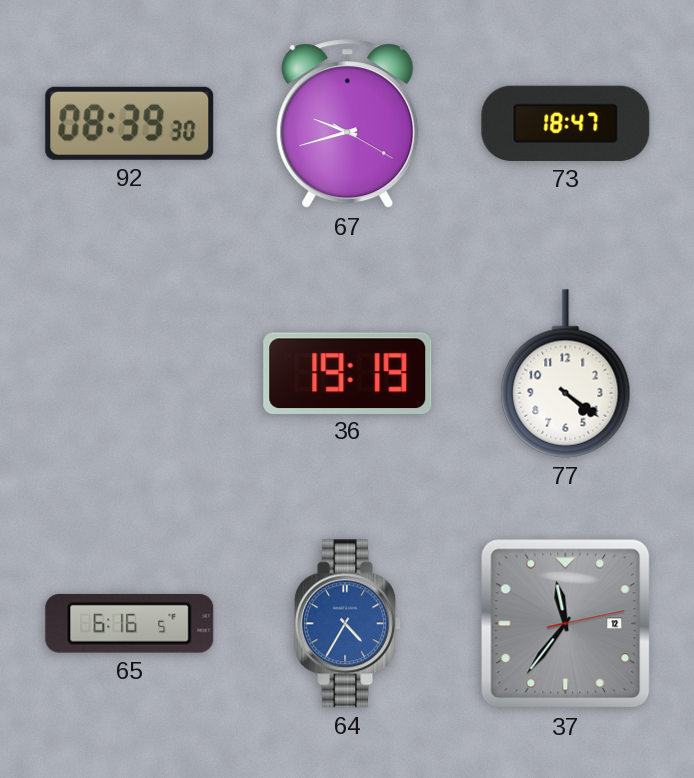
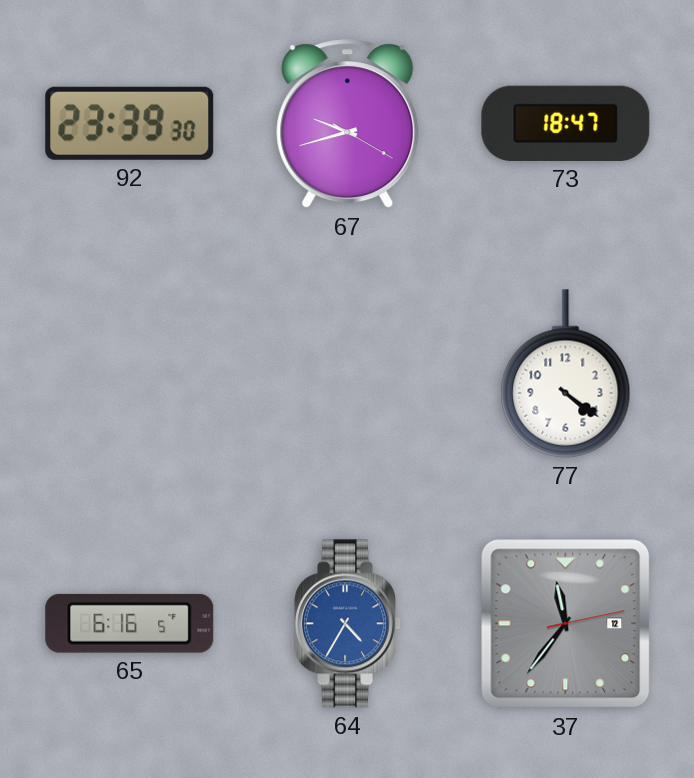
92: 08:39 -> 23:39 (130, 123)
36: 19:19 -> none (348, 373)
